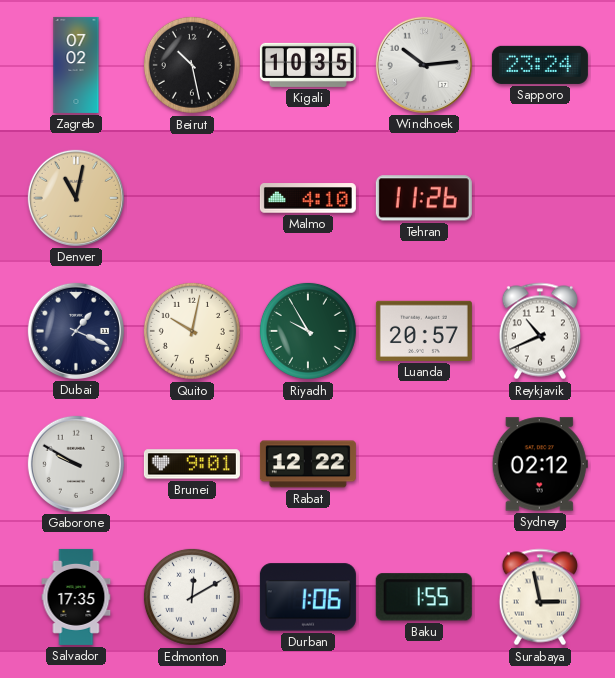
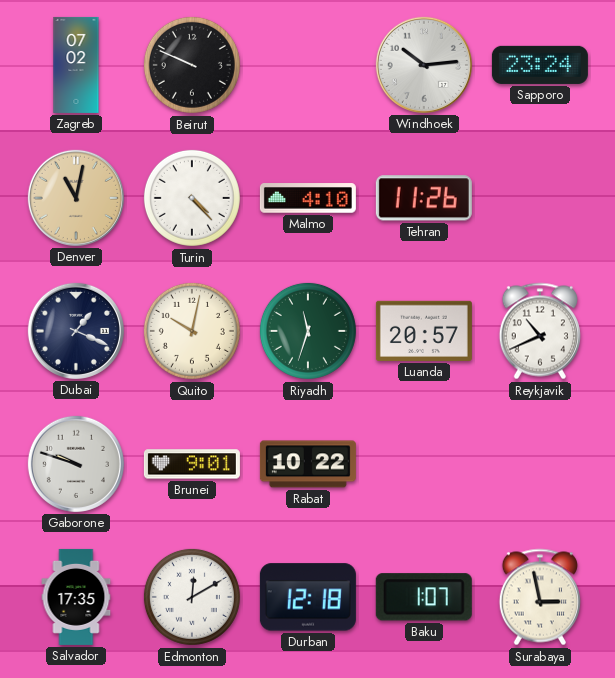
Beirut: 10:28 -> 9:49 (192, 65)
Kigali: 10:35 -> none (308, 65)
Turin: none -> 4:23 (192, 198)
Riyadh: 9:55 -> 11:33 (308, 331)
Gaborone: 9:50 -> 9:48 (76, 464)
Rabat: 12:22 -> 10:22 (308, 464)
Sydney: 02:12 -> none (540, 464)
Durban: 1:06 -> 12:18 (308, 597)
Baku: 1:55 -> 1:07 (424, 597)
